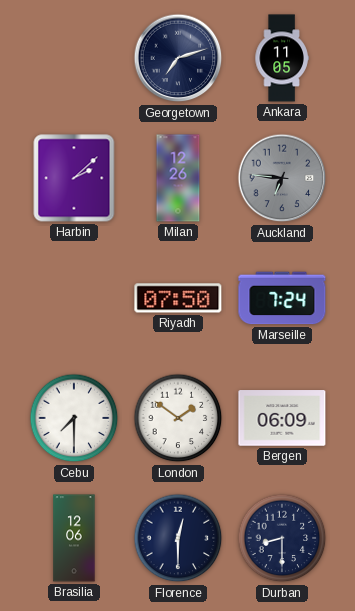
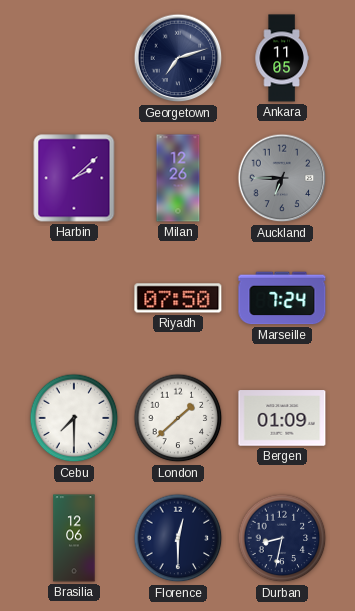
Auckland: 6:46 -> 6:45 (282, 178)
London: 1:51 -> 1:38 (178, 418)
Bergen: 06:09 -> 01:09 (282, 418)
Durban: 8:30 -> 8:32 (282, 538)
